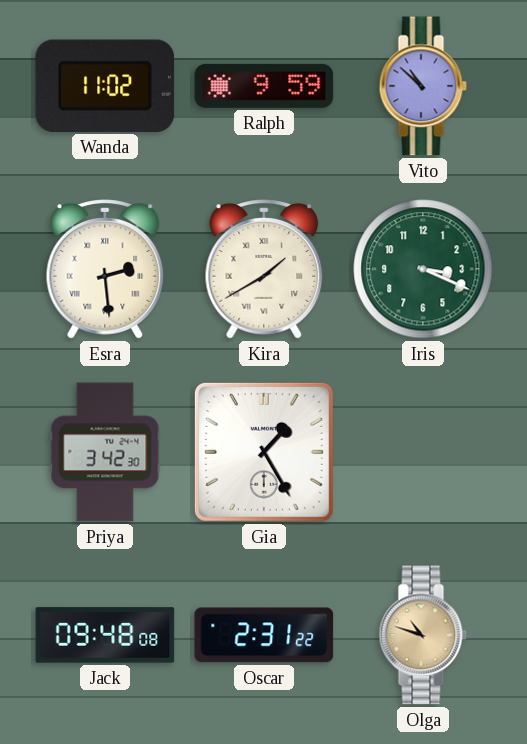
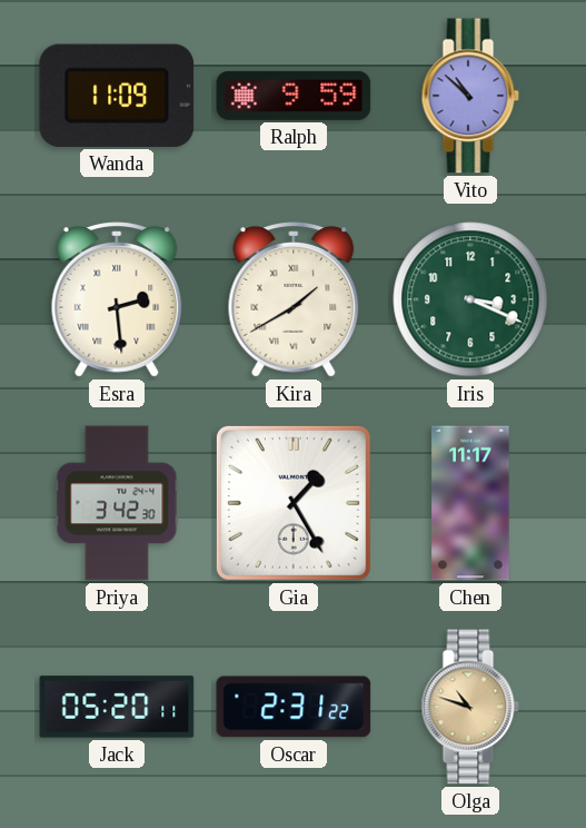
Wanda: 11:02 -> 11:09 (117, 96)
Chen: none -> 11:17 (470, 503)
Jack: 09:48 -> 05:20 (117, 707)
